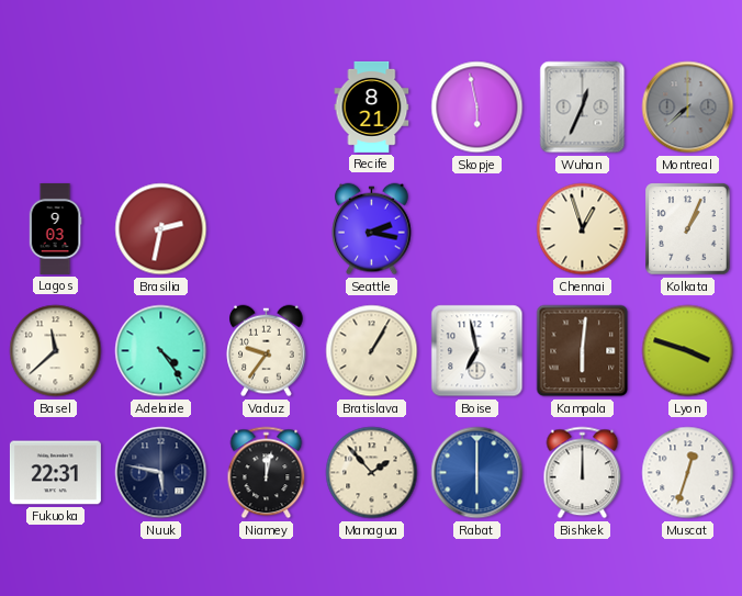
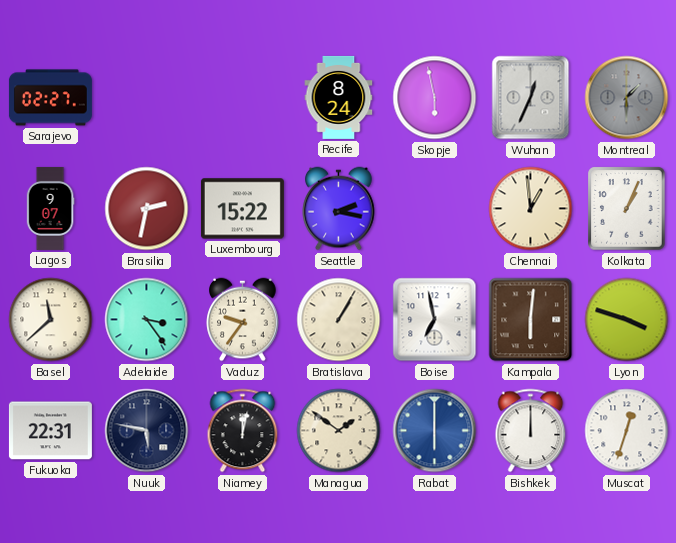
Sarajevo: none -> 02:27 (50, 98)
Recife: 8:21 -> 8:24 (339, 97)
Montreal: 7:38 -> 1:30 (627, 98)
Lagos: 9:03 -> 9:07 (50, 208)
Luxembourg: none -> 15:22 (242, 209)
Chennai: 12:57 -> 12:59 (531, 209)
Adelaide: 4:24 -> 3:24 (147, 320)
Managua: 1:53 -> 1:51 (339, 431)
